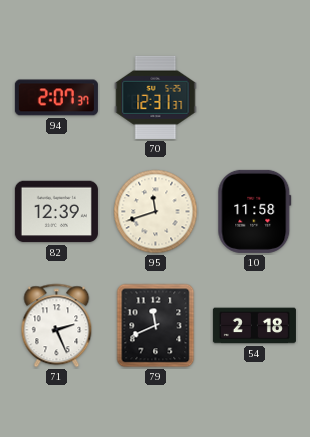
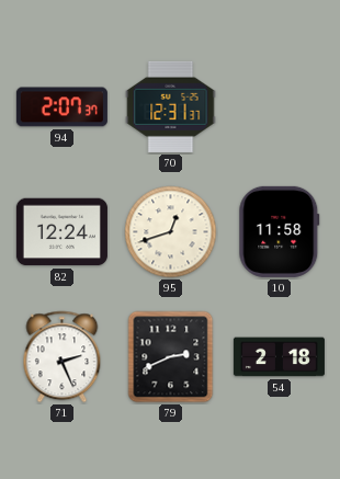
82: 12:39 -> 12:24 (61, 232)
95: 11:42 -> 12:42 (171, 232)
79: 11:41 -> 2:41 (171, 357)
